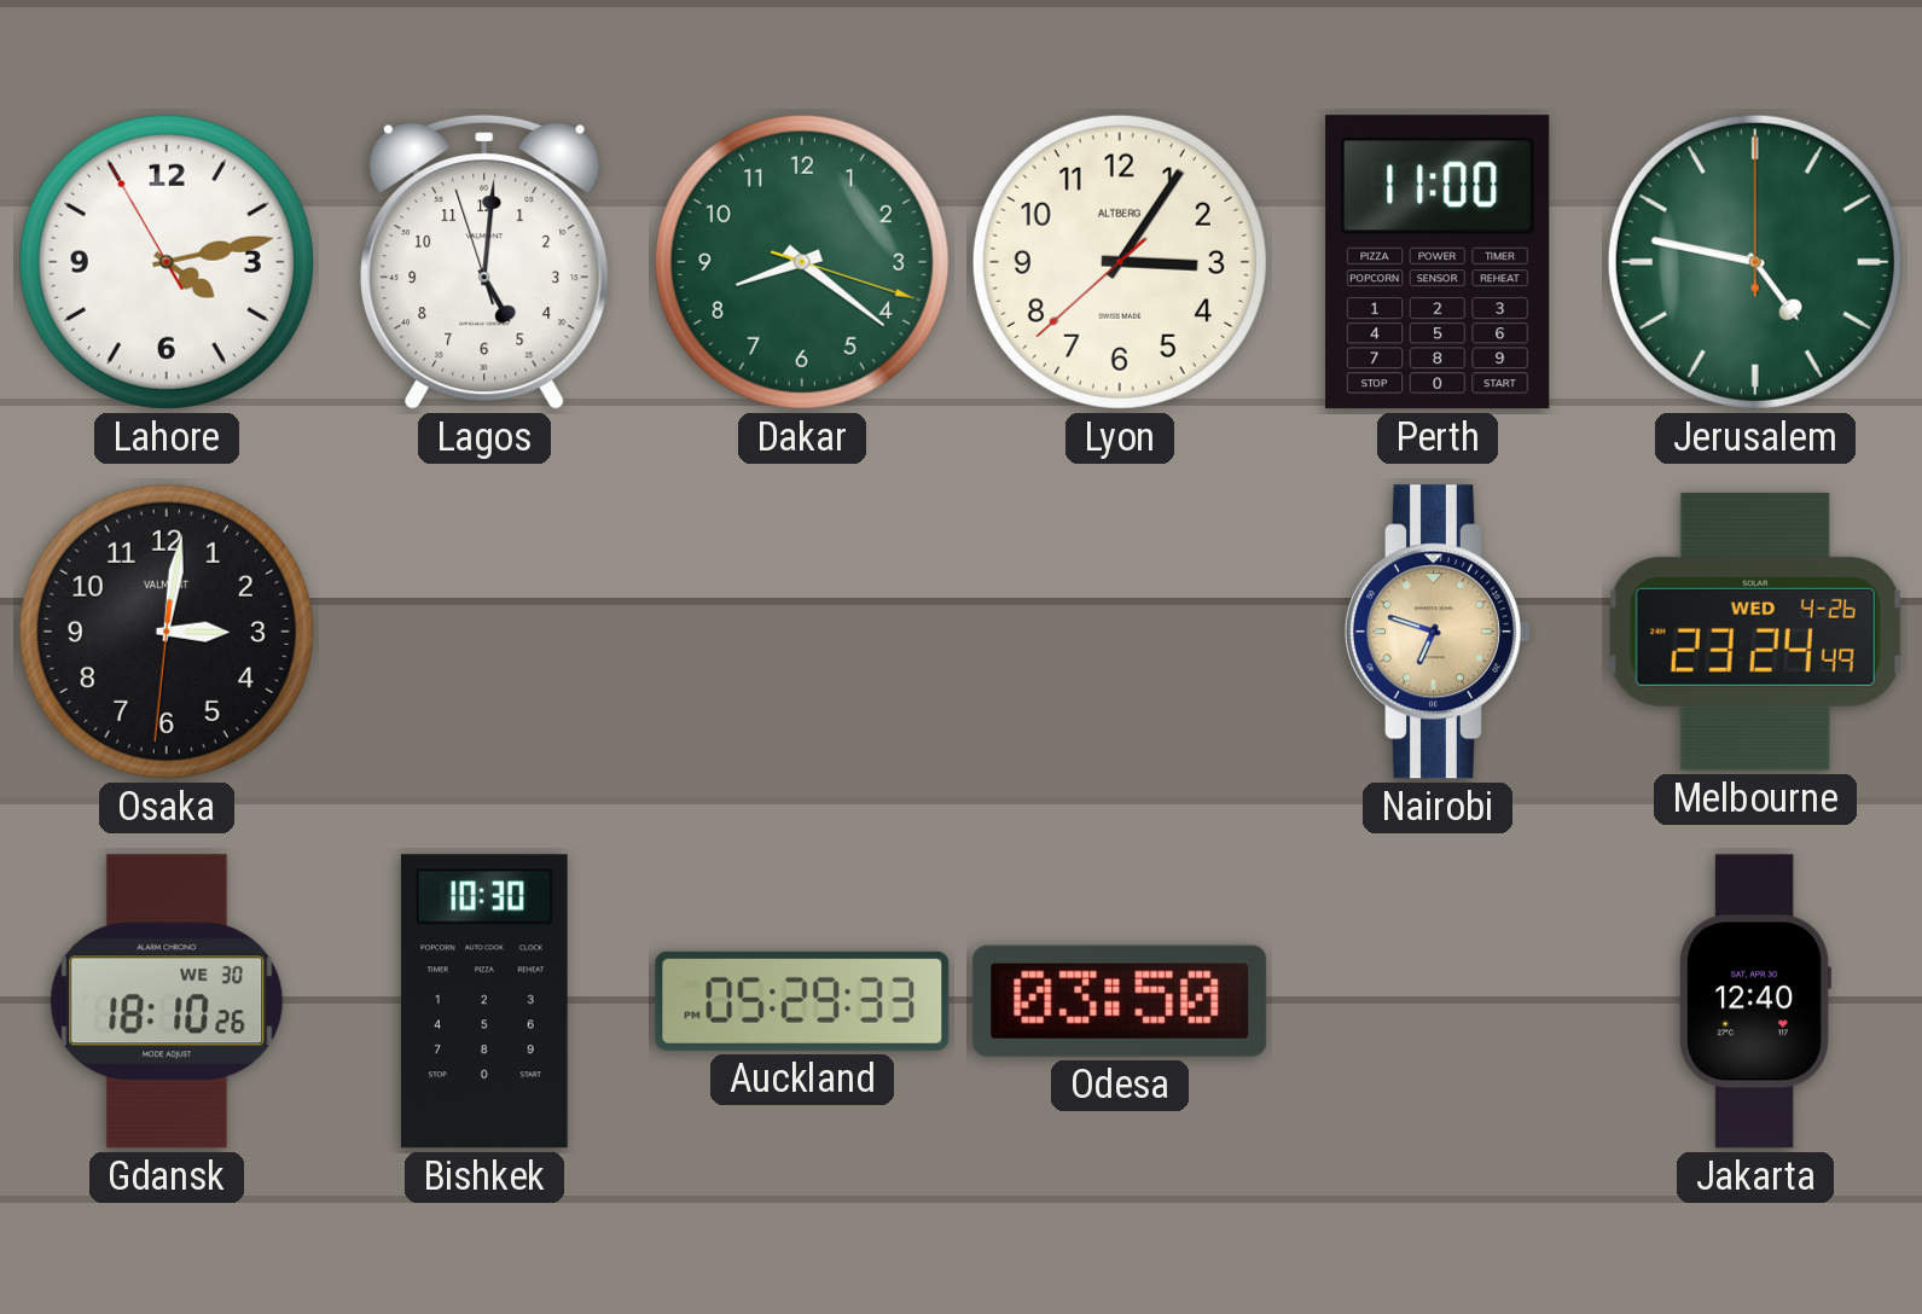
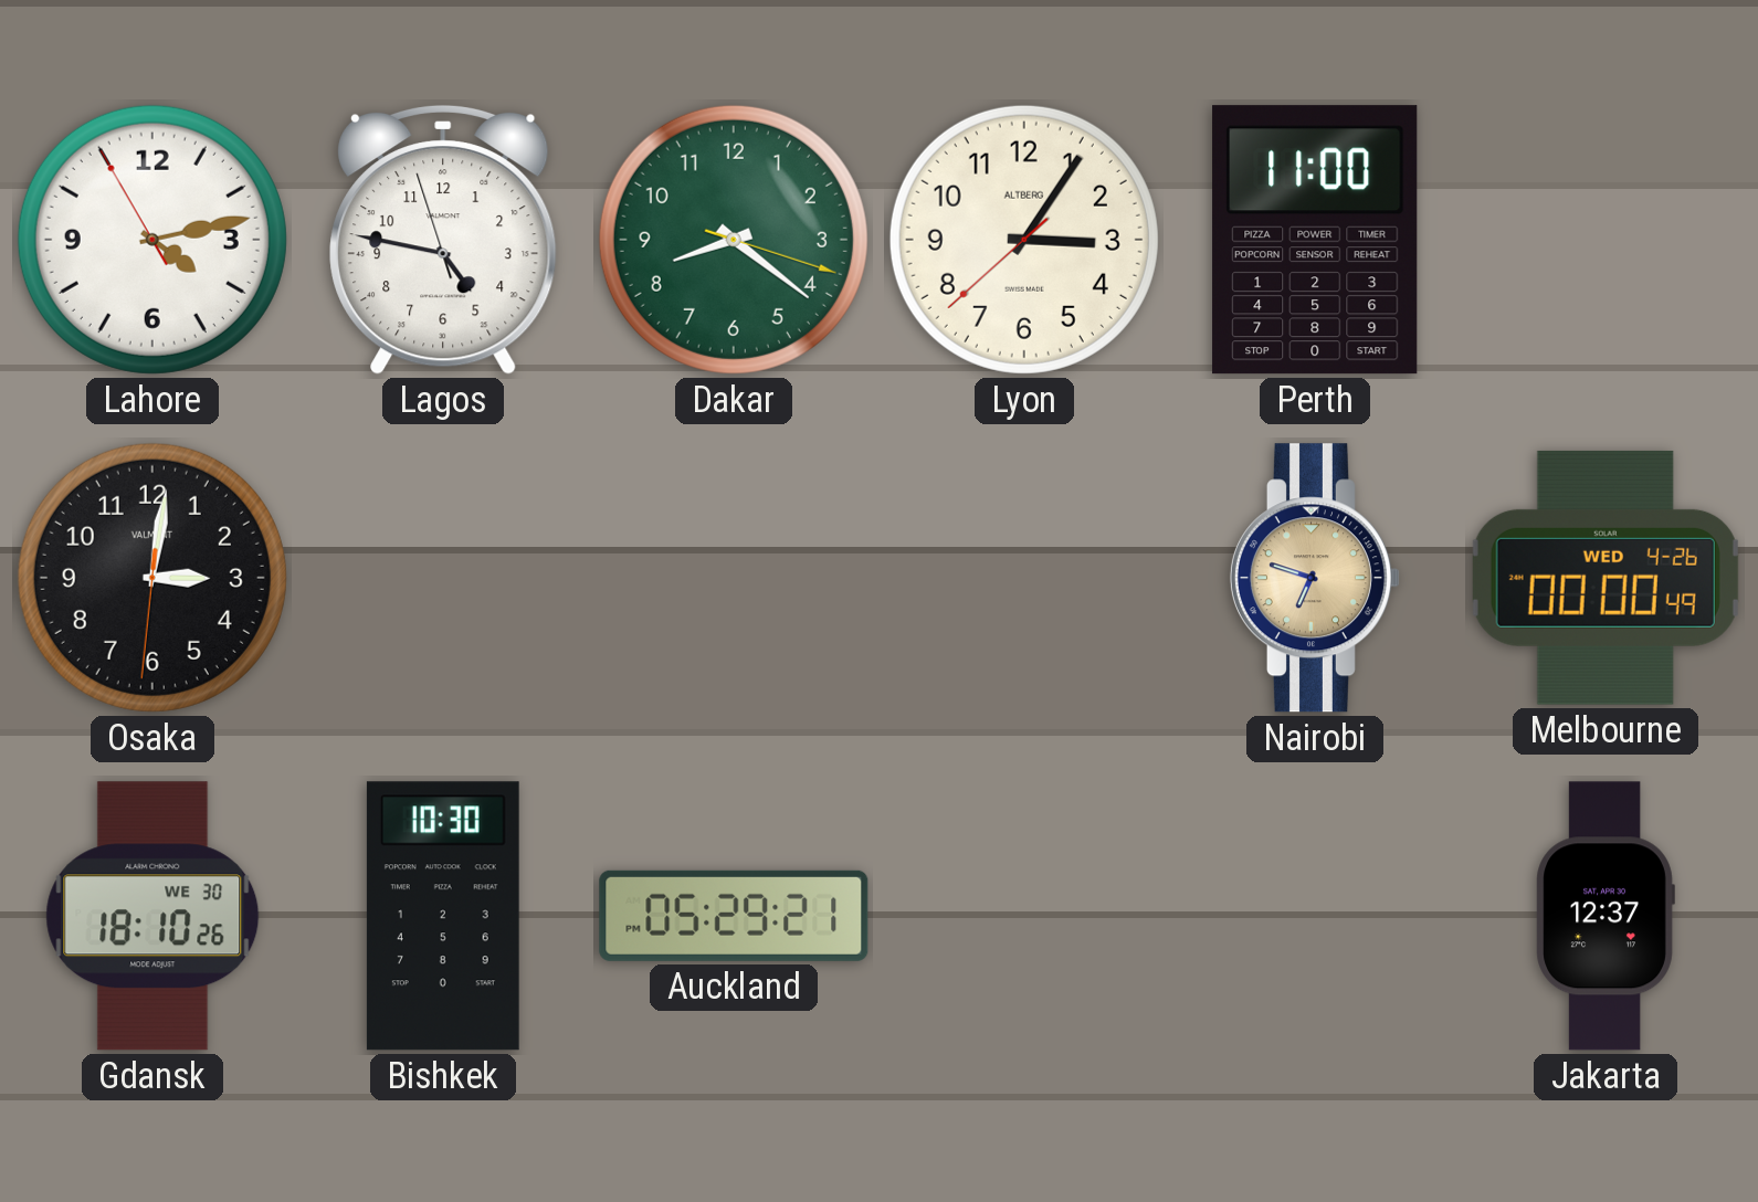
Lagos: 5:00 -> 4:46 (443, 240)
Jerusalem: 4:47 -> none (1755, 262)
Melbourne: 23:24 -> 00:00 (1606, 578)
Auckland: 05:29:33 PM -> 05:29:21 PM (734, 916)
Odesa: 03:50 -> none (1120, 1001)
Jakarta: 12:40 -> 12:37 (1606, 916)
